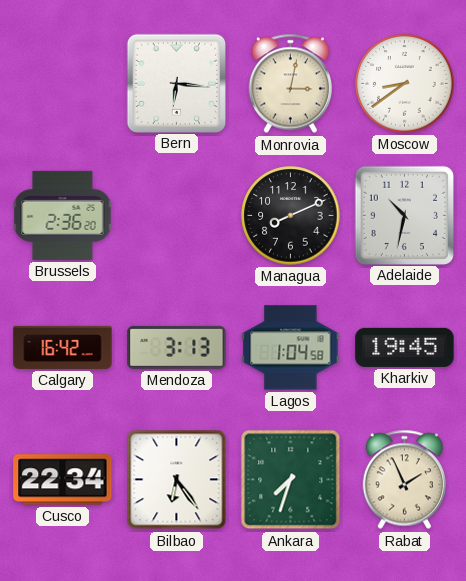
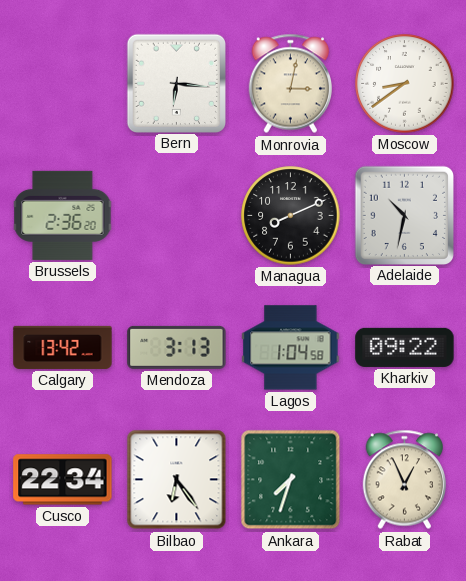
Calgary: 16:42 -> 13:42 (63, 347)
Kharkiv: 19:45 -> 09:22 (405, 347)
Rabat: 1:56 -> 12:56 (404, 480)
